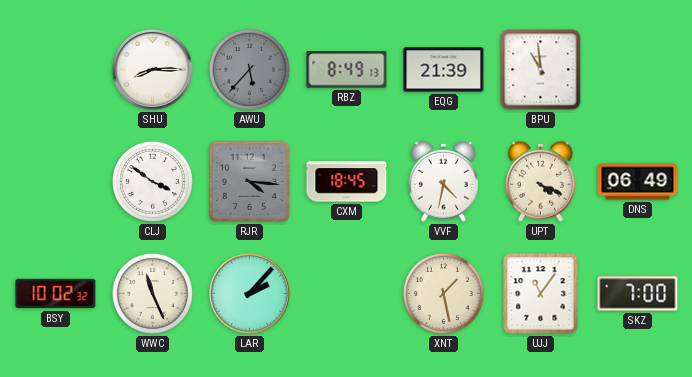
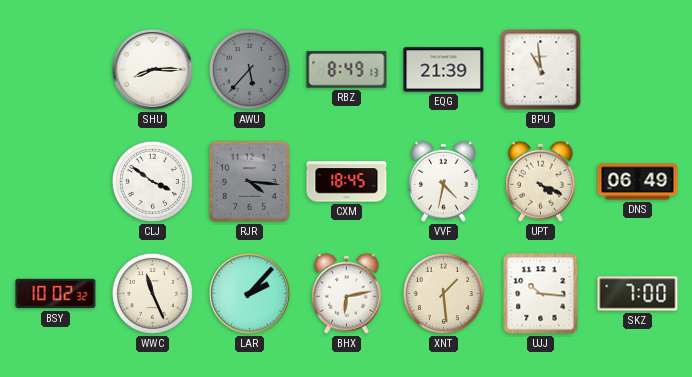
BHX: none -> 6:13 (347, 293)
XNT: 1:28 -> 1:29 (443, 293)
UJJ: 11:06 -> 10:16 (541, 294)
